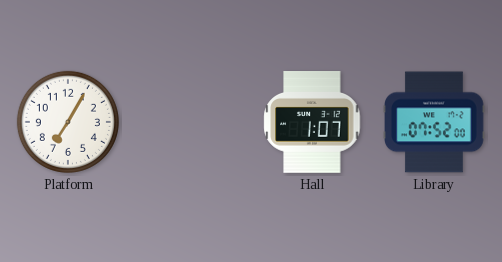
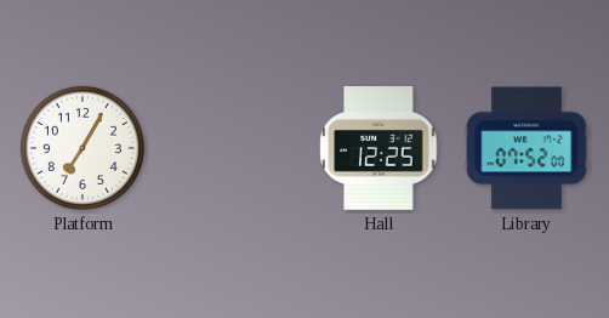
Hall: 1:07 -> 12:25 (379, 149)
